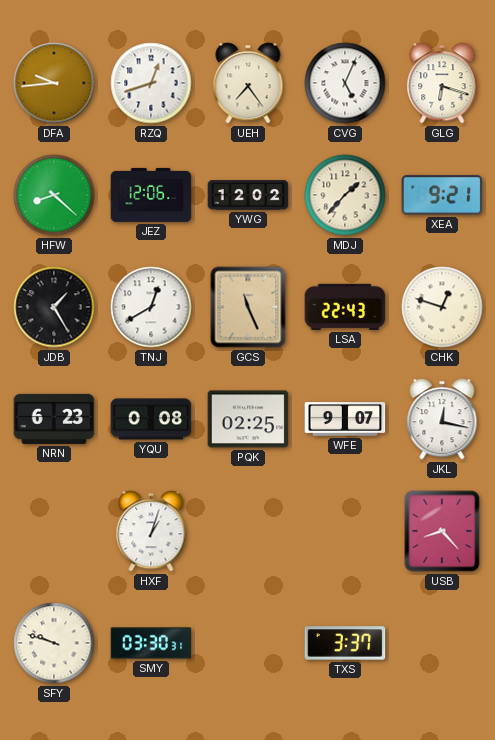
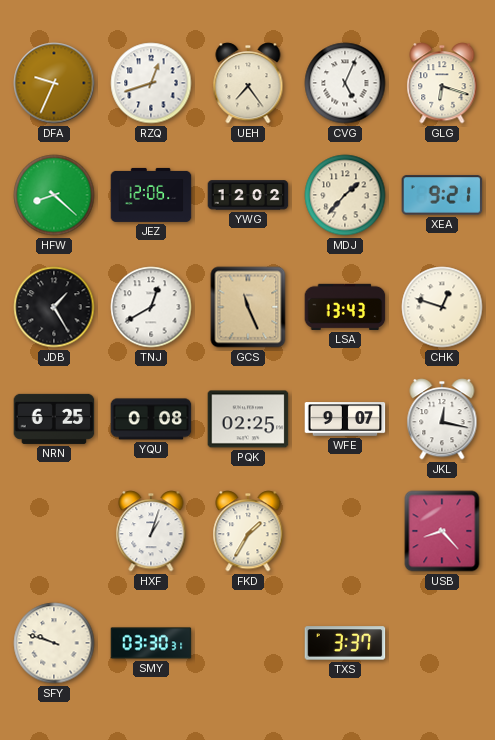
DFA: 9:44 -> 9:34 (54, 83)
LSA: 22:43 -> 13:43 (345, 307)
NRN: 6:23 -> 6:25 (54, 419)
FKD: none -> 1:35 (248, 531)
